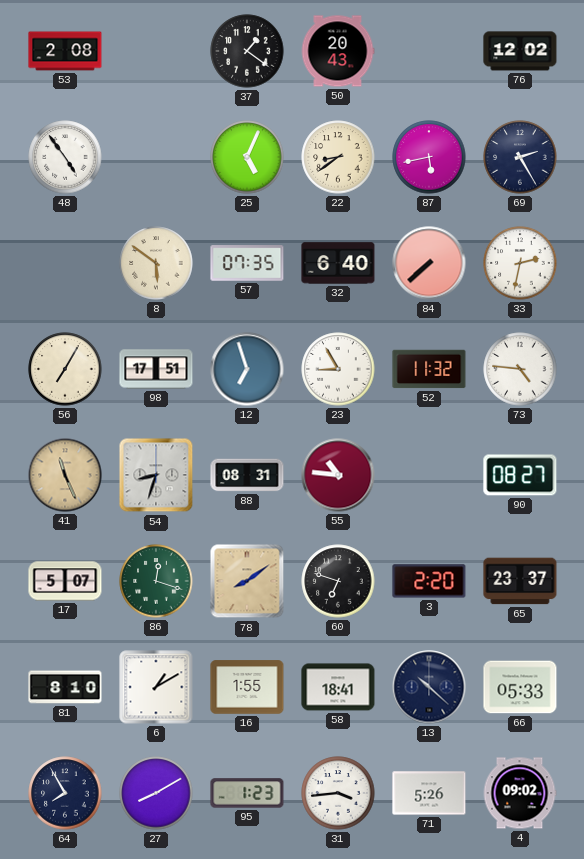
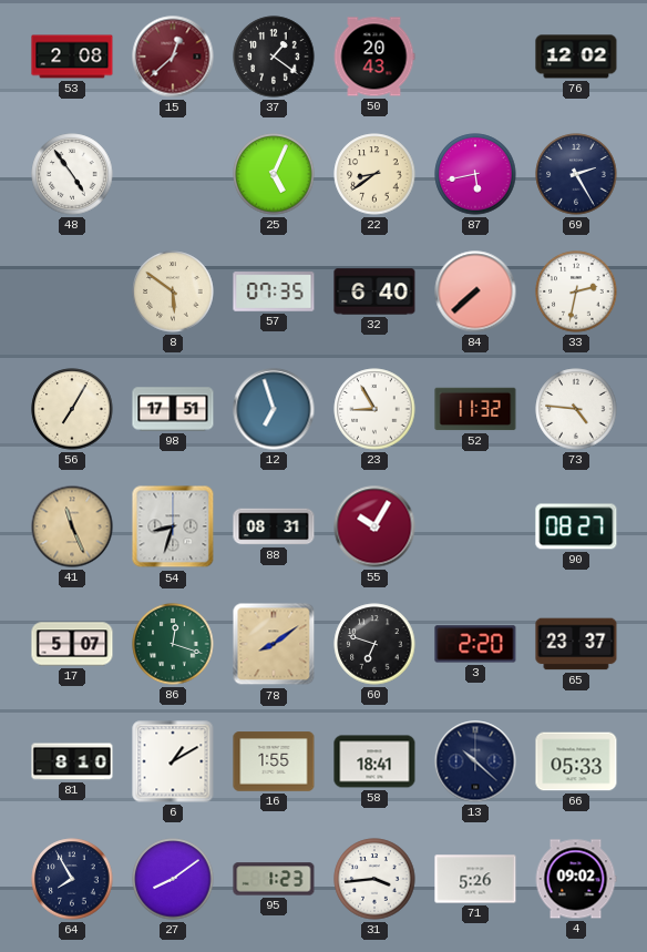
15: none -> 12:38 (173, 57)
55: 10:46 -> 10:05 (374, 526)
27: 8:10 -> 8:09 (173, 879)
